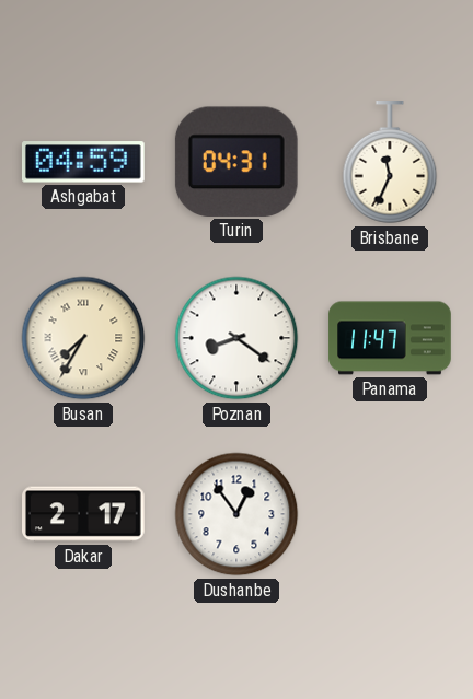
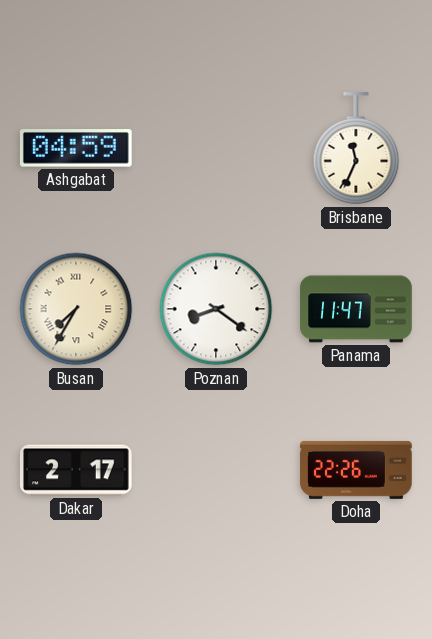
Turin: 04:31 -> none (236, 162)
Dushanbe: 12:54 -> none (236, 514)
Doha: none -> 22:26 (356, 470)
